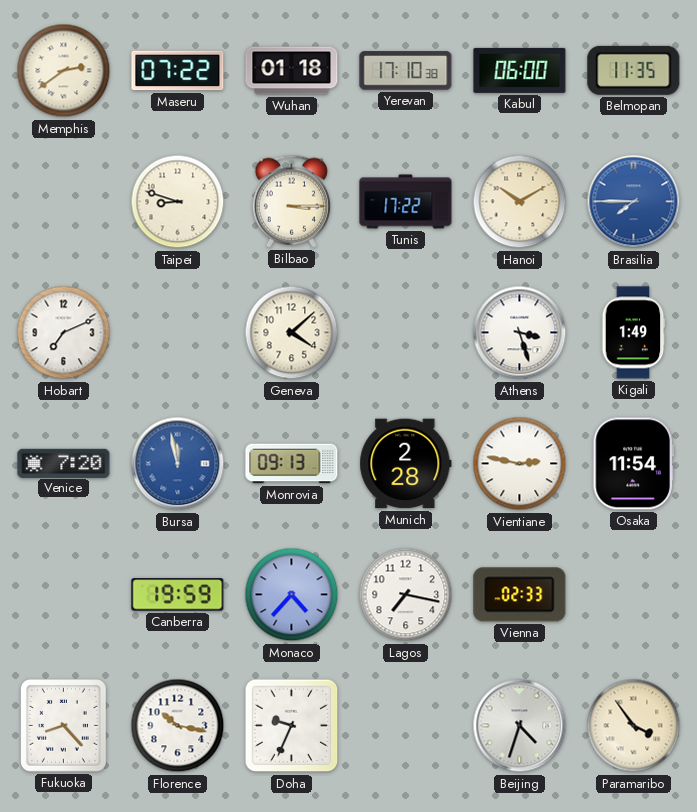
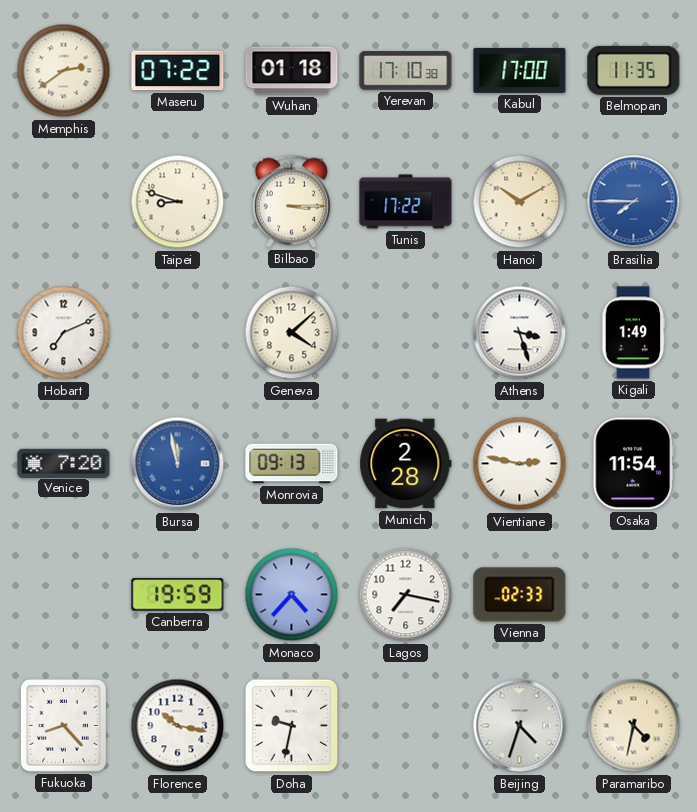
Kabul: 06:00 -> 17:00 (520, 70)
Doha: 9:34 -> 9:32 (292, 726)
Paramaribo: 3:54 -> 4:32 (634, 726)
